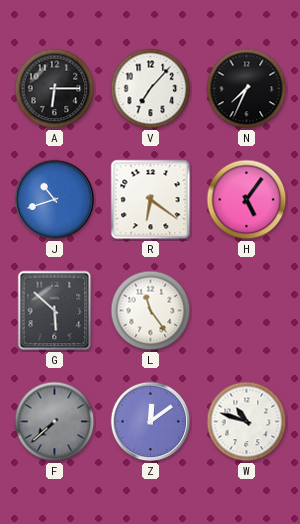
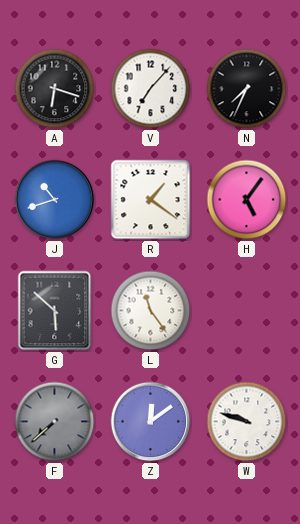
A: 6:15 -> 6:18 (55, 89)
R: 6:21 -> 1:21 (151, 200)
W: 10:48 -> 9:48 (247, 422)
